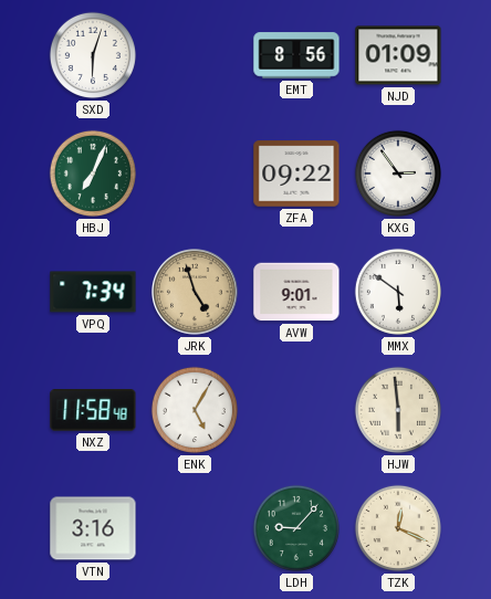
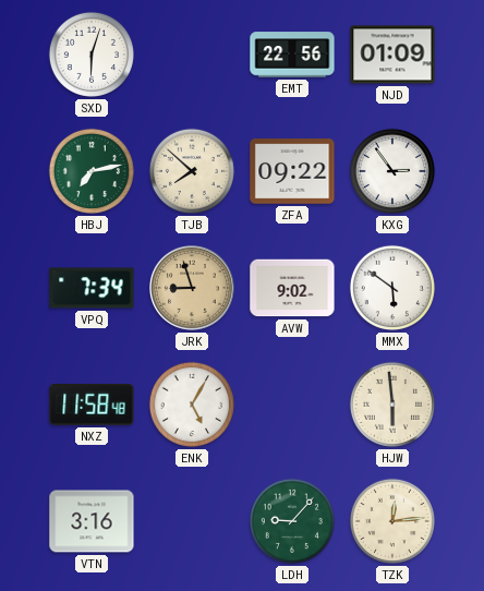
EMT: 8:56 -> 22:56 (292, 55)
HBJ: 7:04 -> 7:13 (92, 171)
TJB: none -> 7:52 (192, 171)
JRK: 4:57 -> 8:57 (193, 289)
AVW: 9:01 -> 9:02 (292, 288)
TZK: 12:19 -> 12:14 (392, 521)
